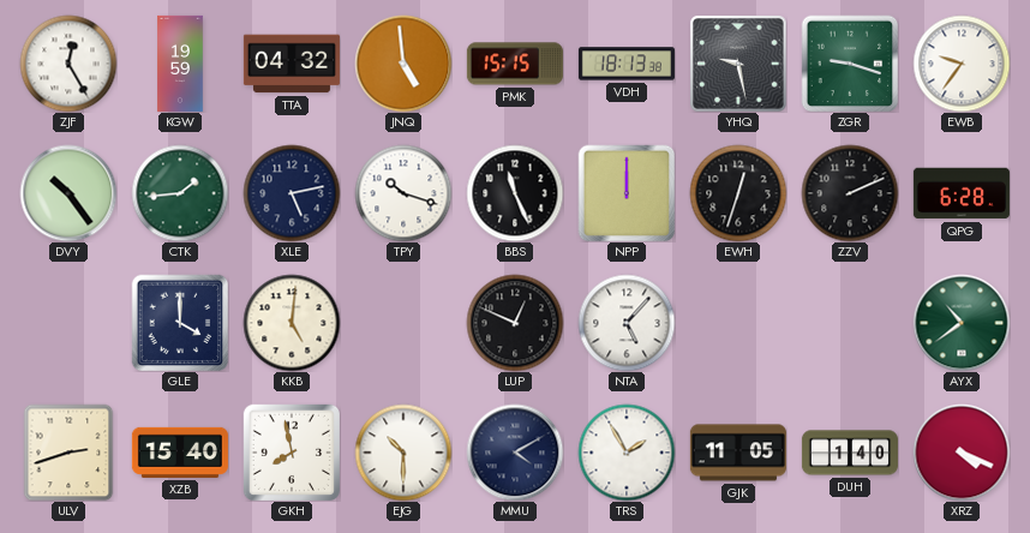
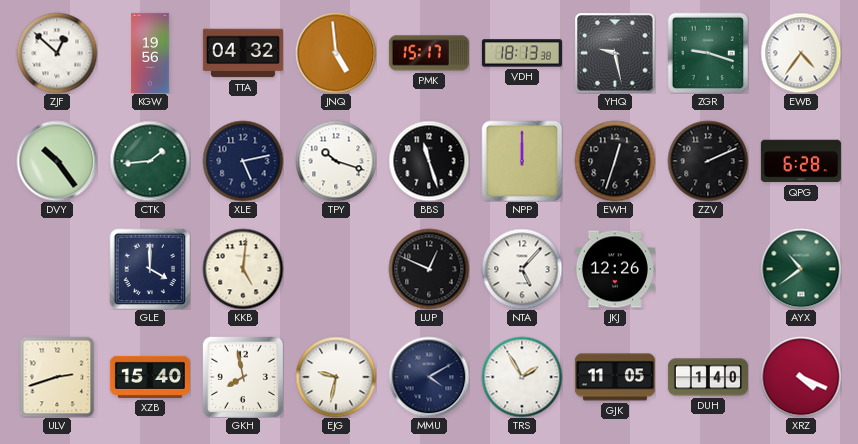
ZJF: 12:25 -> 12:52 (57, 53)
KGW: 19:59 -> 19:56 (150, 53)
PMK: 15:15 -> 15:17 (429, 53)
EWB: 9:36 -> 4:36 (801, 53)
BBS: 11:26 -> 11:27 (429, 161)
JKJ: none -> 12:26 (615, 269)
EJG: 10:30 -> 9:32 (336, 377)
